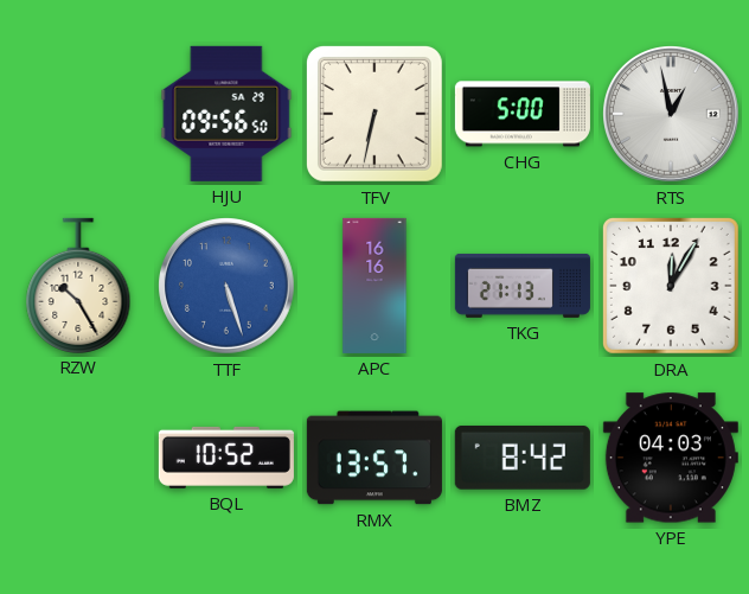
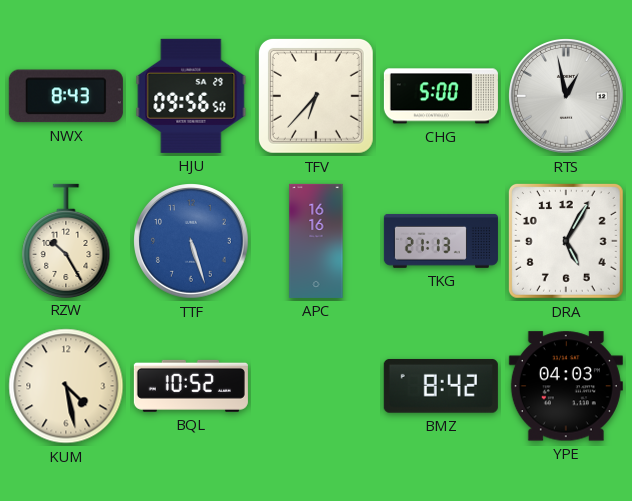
NWX: none -> 8:43 (66, 96)
TFV: 6:32 -> 6:37 (316, 96)
DRA: 12:05 -> 5:05 (566, 241)
KUM: none -> 4:28 (66, 386)
RMX: 13:57 -> none (375, 458)
